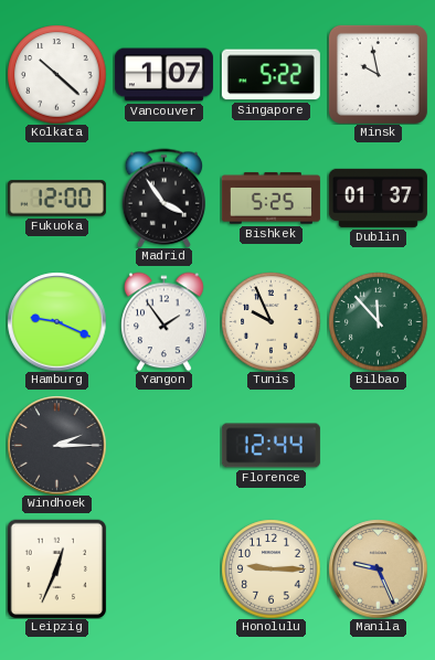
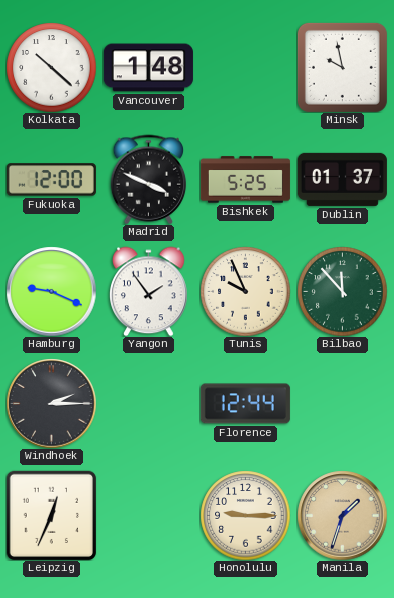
Vancouver: 1:07 -> 1:48 (148, 68)
Singapore: 5:22 -> none (270, 75)
Madrid: 3:54 -> 3:49 (149, 179)
Manila: 9:26 -> 1:33 (342, 515)
